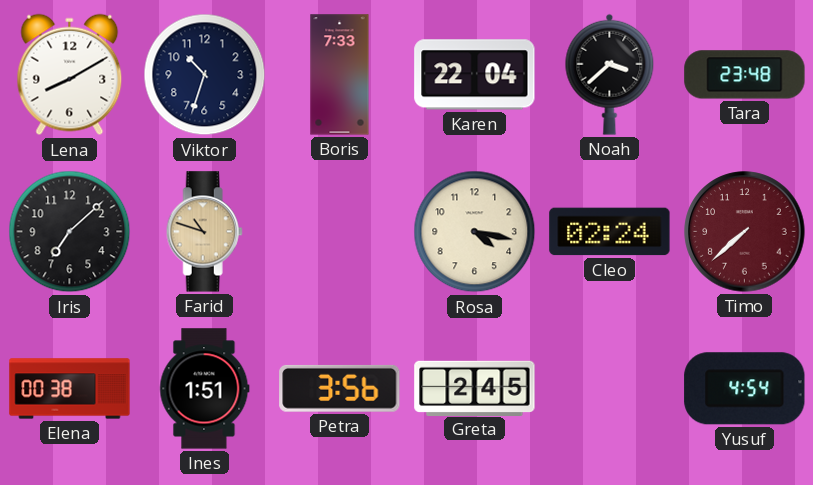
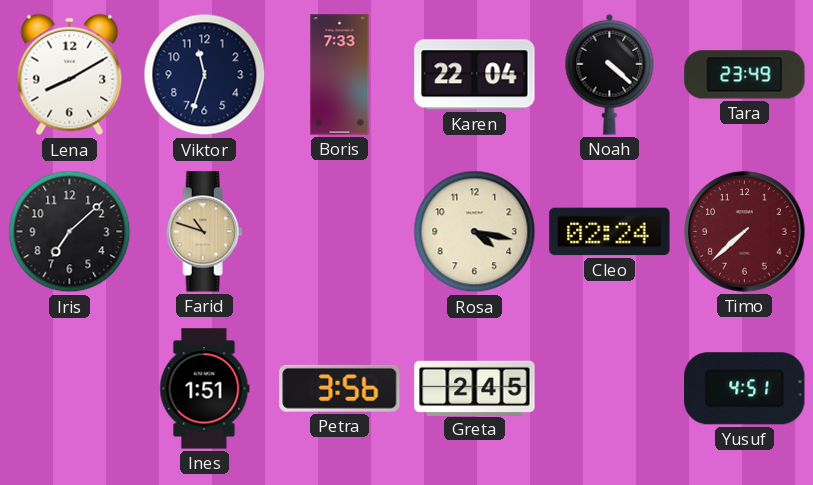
Viktor: 10:33 -> 11:33 (205, 75)
Noah: 3:38 -> 4:22 (610, 74)
Tara: 23:48 -> 23:49 (745, 75)
Elena: 00:38 -> none (70, 389)
Yusuf: 4:54 -> 4:51 (745, 389)
